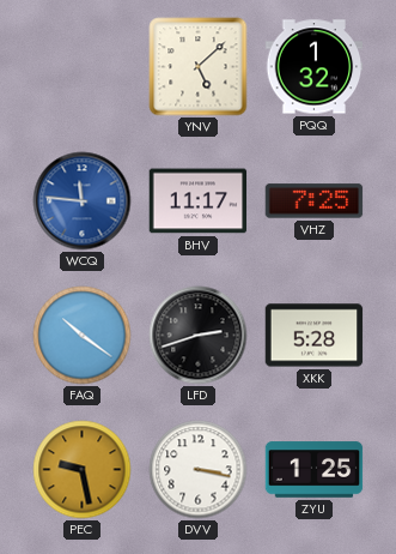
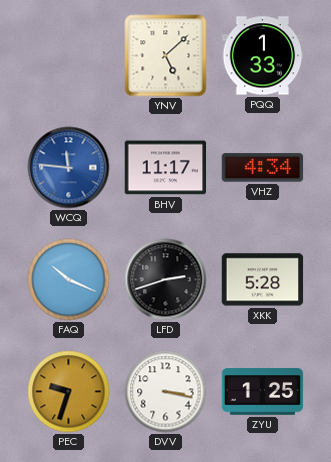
PQQ: 1:32 -> 1:33 (263, 56)
VHZ: 7:25 -> 4:34 (263, 168)
FAQ: 10:21 -> 10:19 (69, 280)
PEC: 9:28 -> 9:33 (69, 392)
